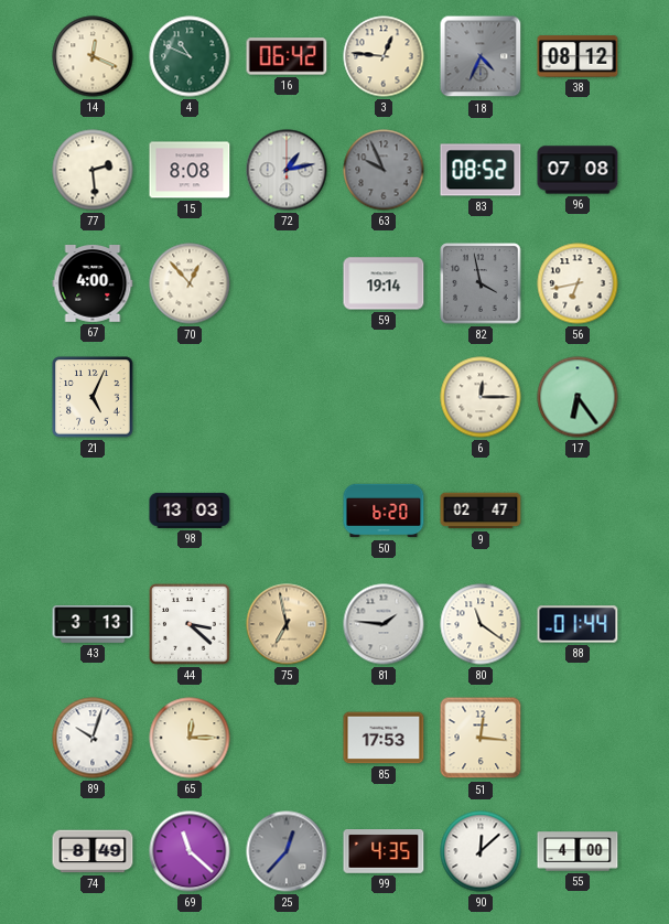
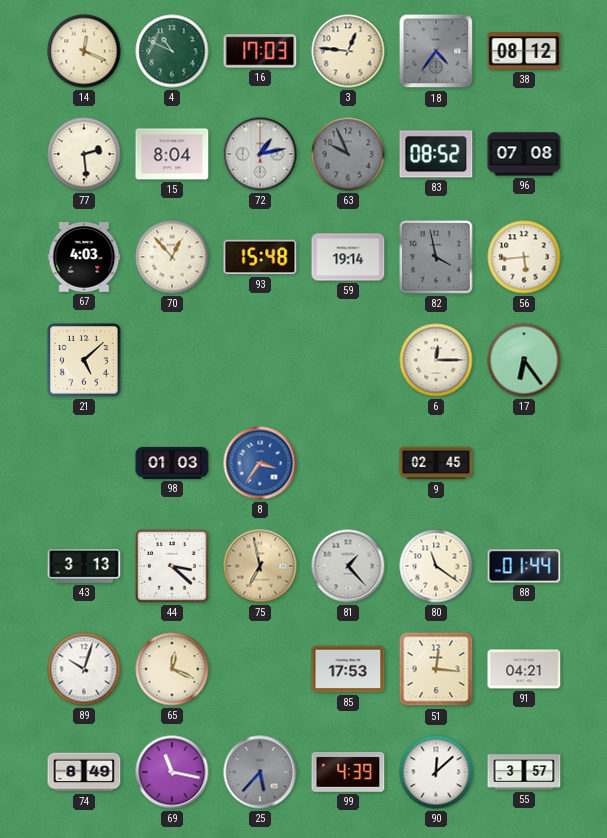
16: 06:42 -> 17:03 (260, 51)
18: 4:34 -> 4:36 (436, 51)
15: 8:08 -> 8:04 (172, 154)
67: 4:00 -> 4:03 (84, 258)
93: none -> 15:48 (260, 257)
56: 6:43 -> 5:44 (524, 257)
21: 5:04 -> 5:08 (84, 360)
98: 13:03 -> 01:03 (172, 463)
8: none -> 3:36 (260, 463)
50: 6:20 -> none (384, 511)
9: 02:47 -> 02:45 (436, 463)
81: 1:46 -> 1:23 (348, 566)
65: 12:15 -> 12:19 (172, 669)
91: none -> 04:21 (524, 669)
69: 11:22 -> 11:17 (172, 772)
25: 12:37 -> 5:37 (260, 772)
99: 4:35 -> 4:39 (348, 773)
55: 4:00 -> 3:57 (524, 772)
